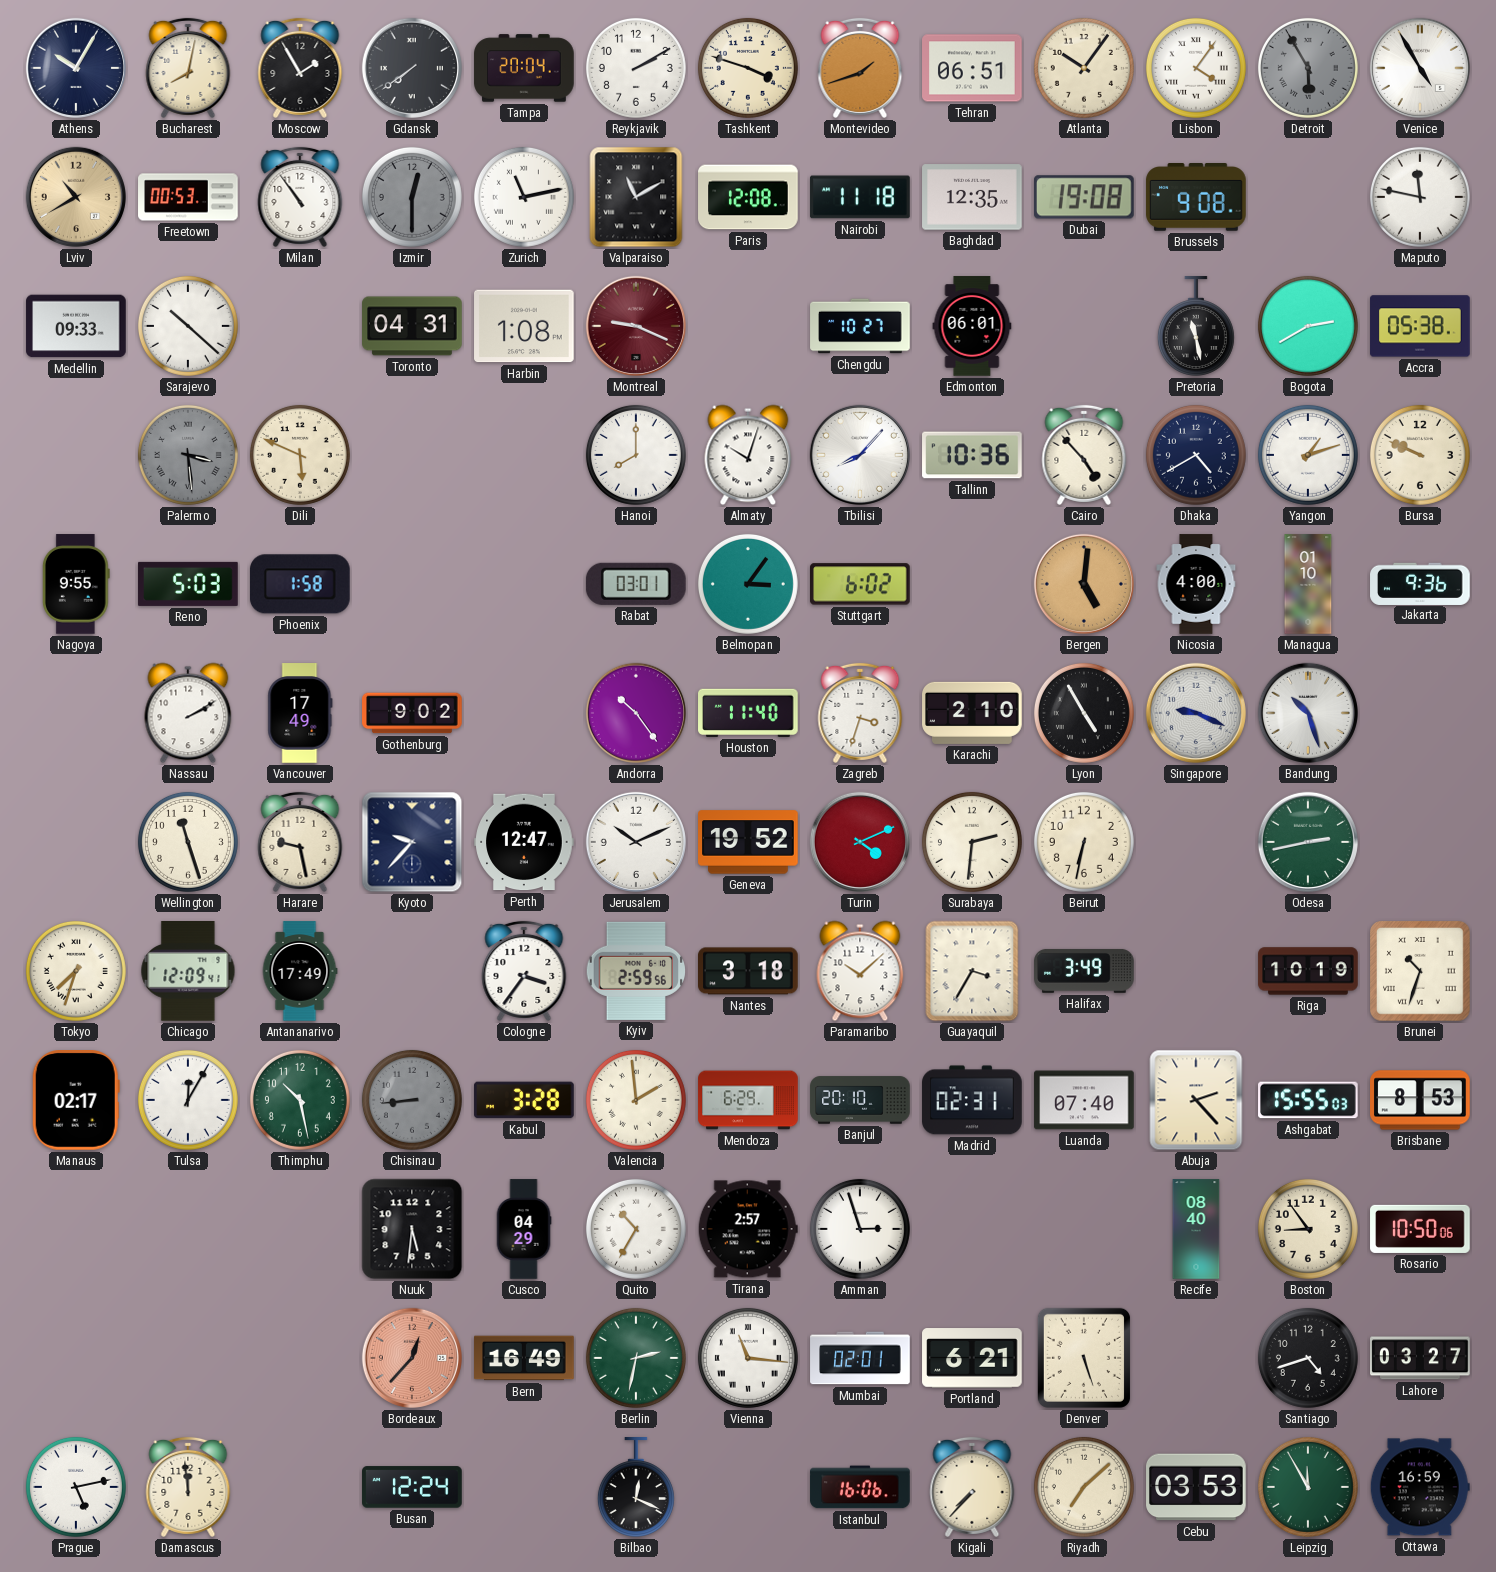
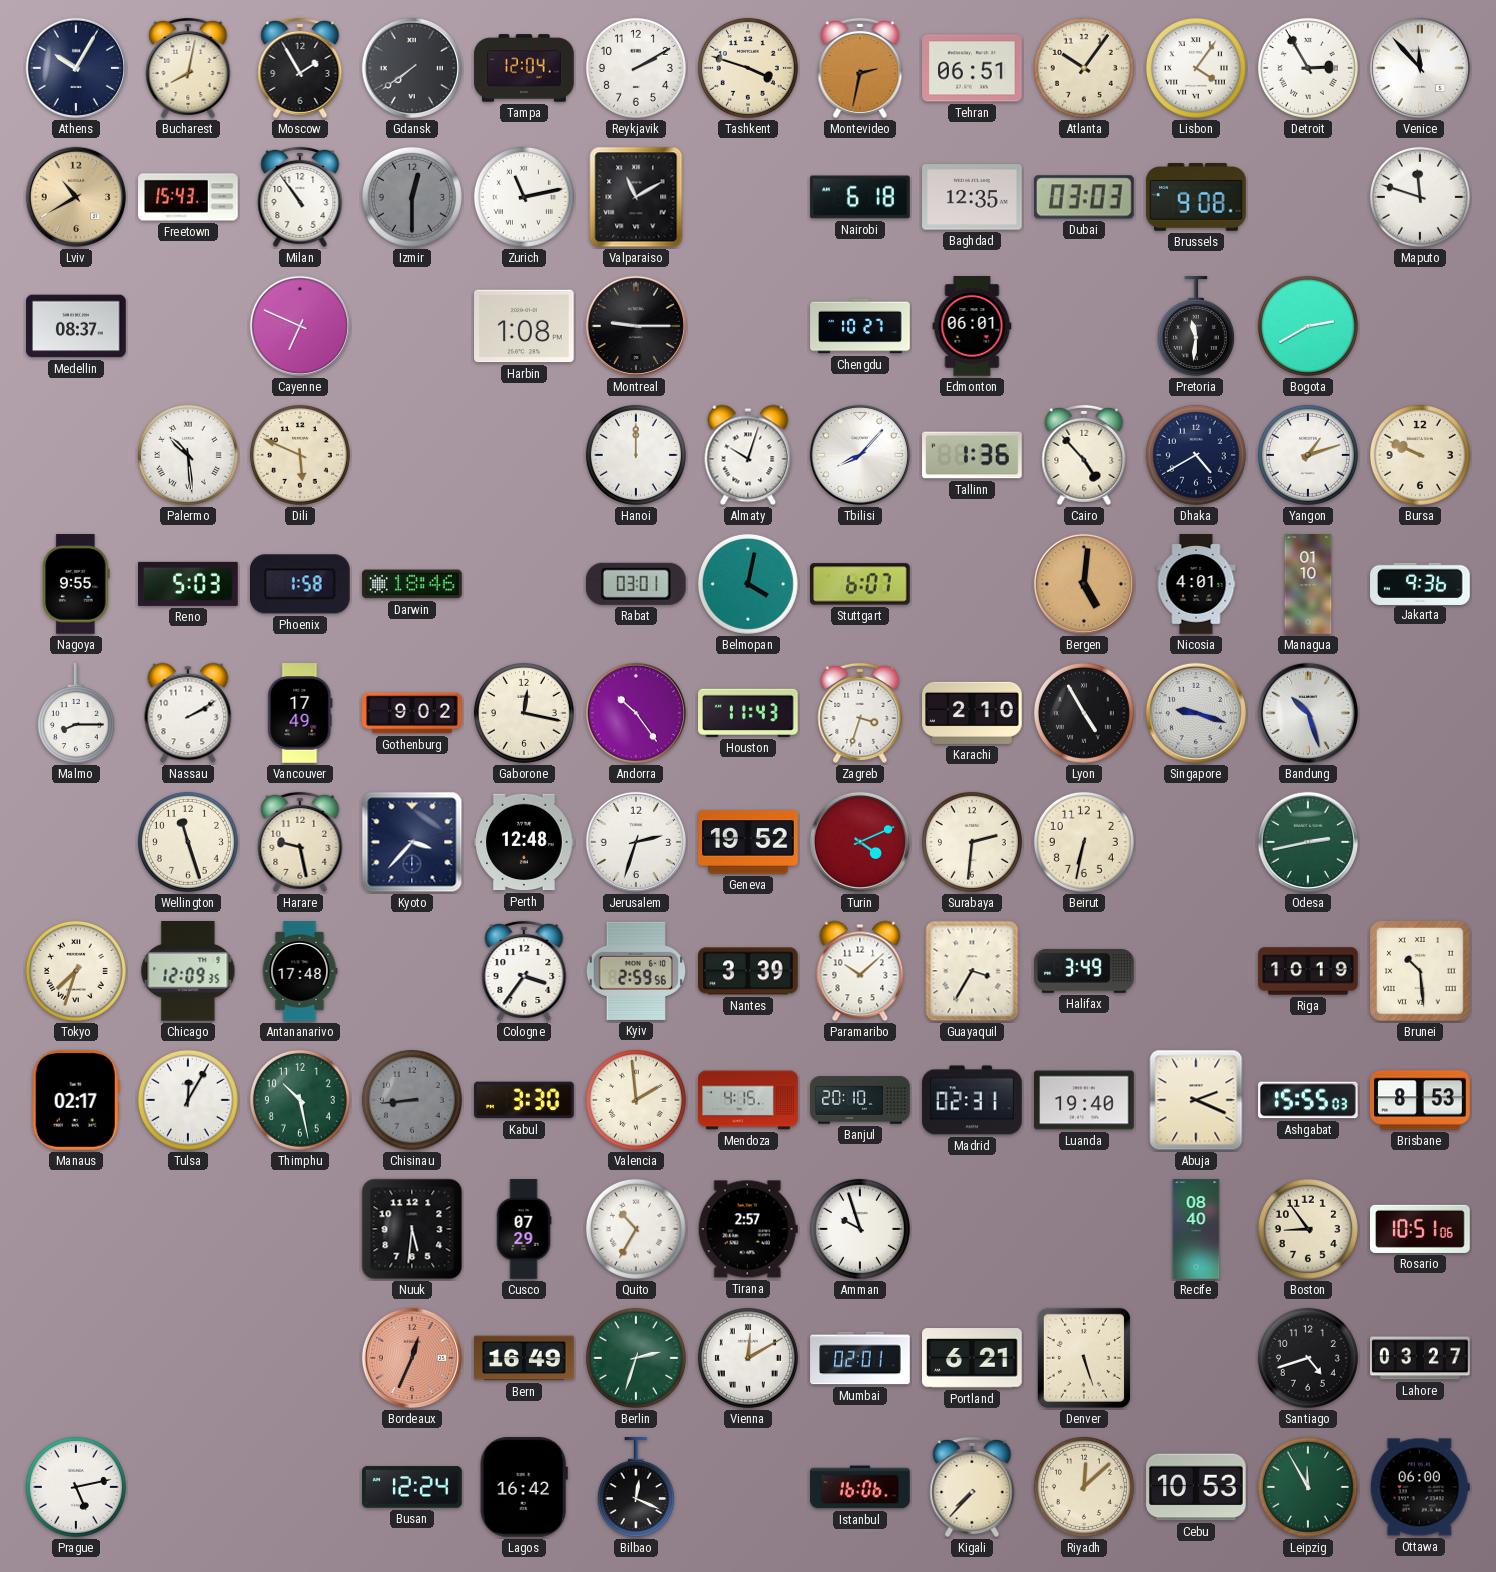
Tampa: 20:04 -> 12:04 (524, 68)
Montevideo: 1:42 -> 2:32 (860, 68)
Detroit: 5:55 -> 2:55 (1308, 68)
Detroit dial: grey -> white (1308, 68)
Venice: 4:55 -> 11:53 (1420, 68)
Freetown: 00:53 -> 15:43 (188, 197)
Paris: 12:08 -> none (748, 197)
Nairobi: 11:18 -> 6:18 (860, 197)
Dubai: 19:08 -> 03:03 (1085, 197)
Maputo: 11:47 -> 11:48 (1420, 197)
Medellin: 09:33 -> 08:37 (76, 326)
Sarajevo: 10:22 -> none (188, 326)
Cayenne: none -> 6:49 (300, 326)
Toronto: 04:31 -> none (412, 326)
Montreal: 9:19 -> 9:15 (636, 326)
Montreal dial: burgundy -> black (636, 326)
Pretoria: 11:28 -> 11:31 (1196, 326)
Accra: 05:38 -> none (1420, 326)
Palermo: 3:29 -> 10:29 (188, 455)
Palermo dial: grey -> white (188, 455)
Hanoi: 8:00 -> 12:00 (636, 455)
Tallinn: 10:36 -> 1:36 (972, 455)
Darwin: none -> 18:46 (412, 584)
Belmopan: 3:06 -> 4:02 (748, 584)
Stuttgart: 6:02 -> 6:07 (861, 584)
Nicosia: 4:00 -> 4:01 (1196, 584)
Malmo: none -> 8:15 (76, 713)
Gaborone: none -> 12:17 (524, 713)
Houston: 11:40 -> 11:43 (748, 713)
Singapore: 9:19 -> 9:18 (1196, 713)
Kyoto: 9:37 -> 3:37 (412, 842)
Perth: 12:47 -> 12:48 (524, 842)
Jerusalem: 10:11 -> 2:33 (636, 842)
Chicago: 12:09:41 -> 12:09:35 (188, 971)
Antananarivo: 17:49 -> 17:48 (300, 971)
Nantes: 3:18 -> 3:39 (749, 971)
Brunei: 10:33 -> 10:29 (1420, 971)
Kabul: 3:28 -> 3:30 (524, 1100)
Mendoza: 6:29 -> 4:15 (748, 1100)
Luanda: 07:40 -> 19:40 (1084, 1100)
Abuja: 2:23 -> 2:19 (1196, 1100)
Cusco: 04:29 -> 07:29 (524, 1229)
Amman: 2:57 -> 9:57 (860, 1229)
Rosario: 10:50 -> 10:51 (1420, 1229)
Bordeaux: 12:37 -> 12:34 (412, 1358)
Berlin: 2:32 -> 2:33 (636, 1358)
Vienna: 11:16 -> 12:10 (748, 1358)
Damascus: 11:59 -> none (188, 1487)
Lagos: none -> 16:42 (524, 1488)
Riyadh: 7:08 -> 12:08 (1084, 1487)
Cebu: 03:53 -> 10:53 (1196, 1487)
Ottawa: 16:59 -> 06:00 (1420, 1487)
